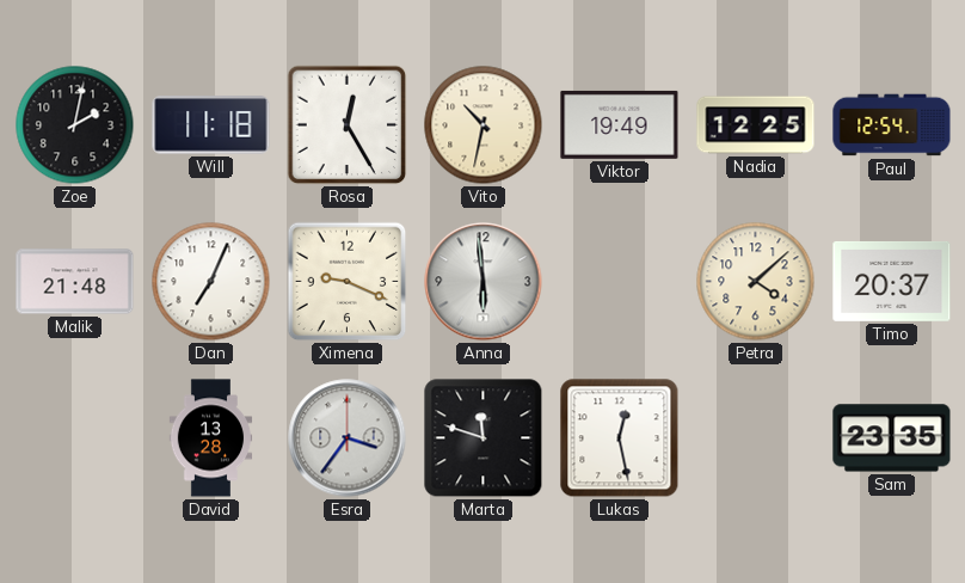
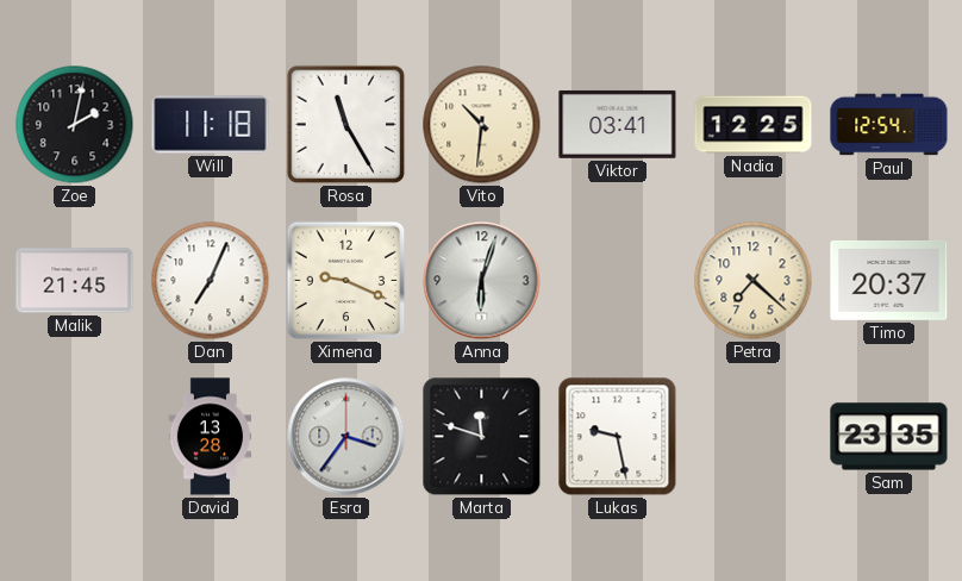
Rosa: 12:25 -> 11:25 (346, 125)
Vito: 10:32 -> 10:31 (482, 125)
Viktor: 19:49 -> 03:41 (618, 124)
Malik: 21:48 -> 21:45 (75, 281)
Anna: 5:59 -> 6:03 (482, 281)
Petra: 4:08 -> 7:22 (754, 281)
Lukas: 12:28 -> 9:28 (618, 437)
